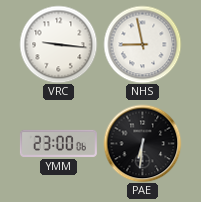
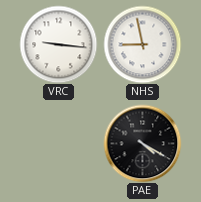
YMM: 23:00 -> none (58, 143)
PAE: 6:31 -> 4:20 (142, 143)
